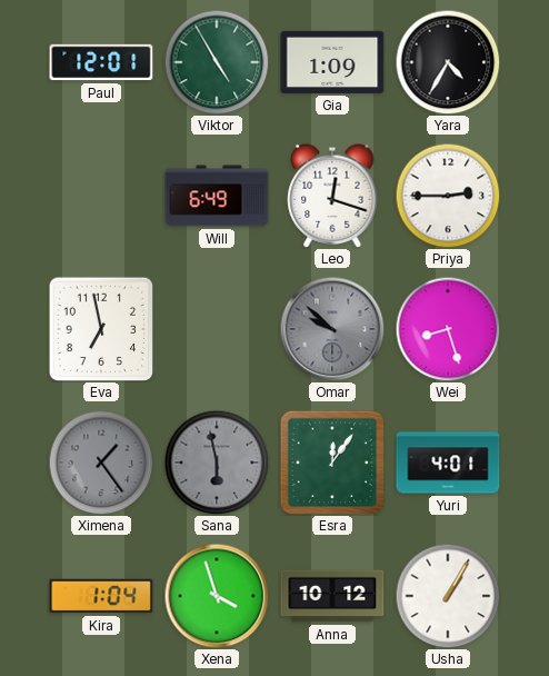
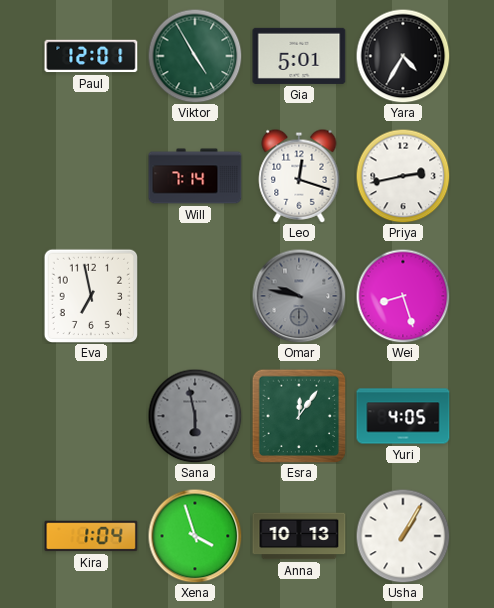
Gia: 1:09 -> 5:01 (299, 56)
Will: 6:49 -> 7:14 (195, 176)
Priya: 2:45 -> 2:43 (403, 176)
Omar: 9:52 -> 9:47 (299, 296)
Ximena: 1:24 -> none (101, 463)
Yuri: 4:01 -> 4:05 (403, 416)
Anna: 10:12 -> 10:13 (299, 536)
